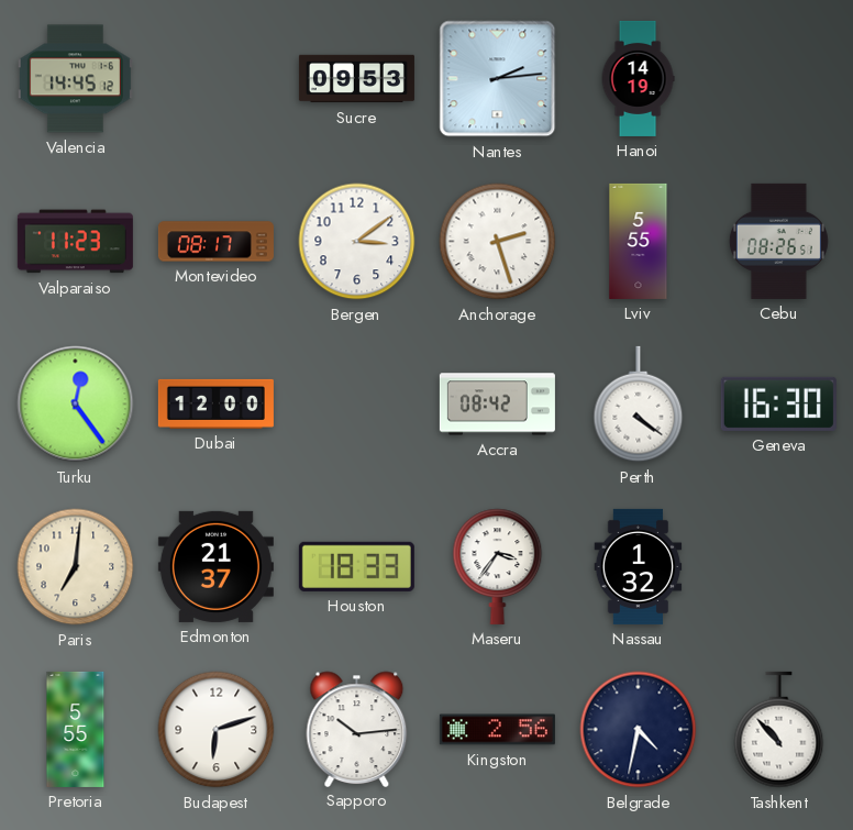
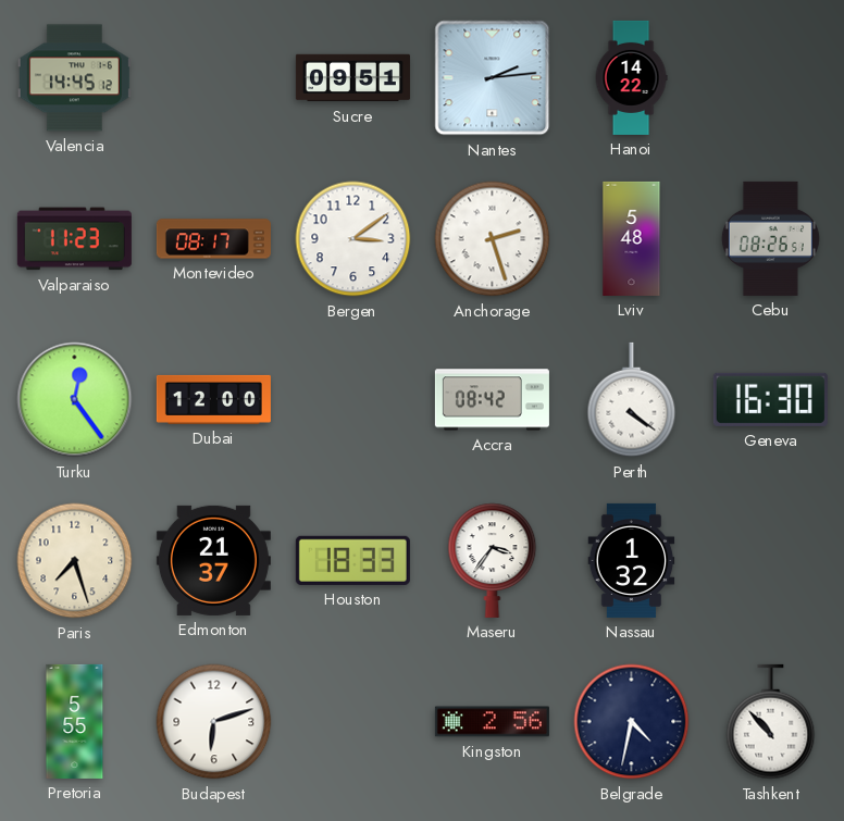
Sucre: 09:53 -> 09:51 (352, 78)
Hanoi: 14:19 -> 14:22 (631, 77)
Lviv: 5:55 -> 5:48 (632, 238)
Paris: 7:01 -> 7:27 (75, 561)
Sapporo: 10:14 -> none (357, 729)
